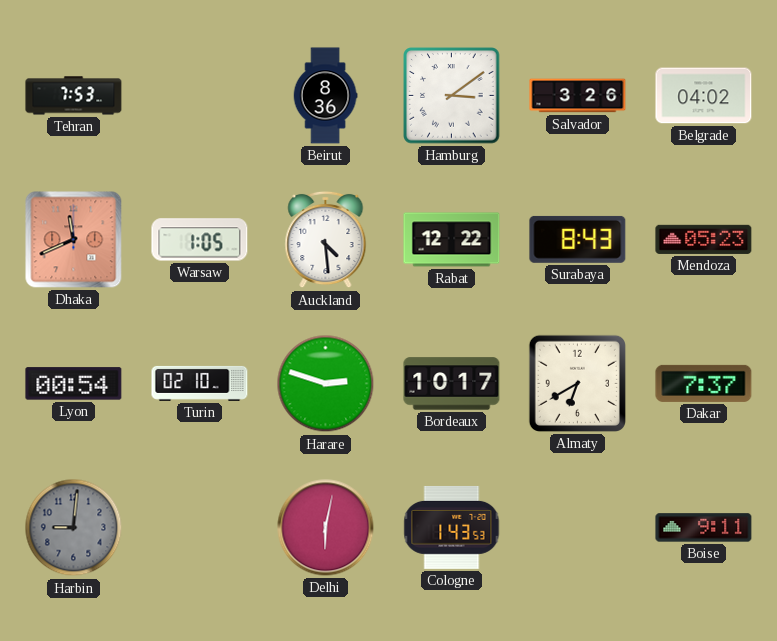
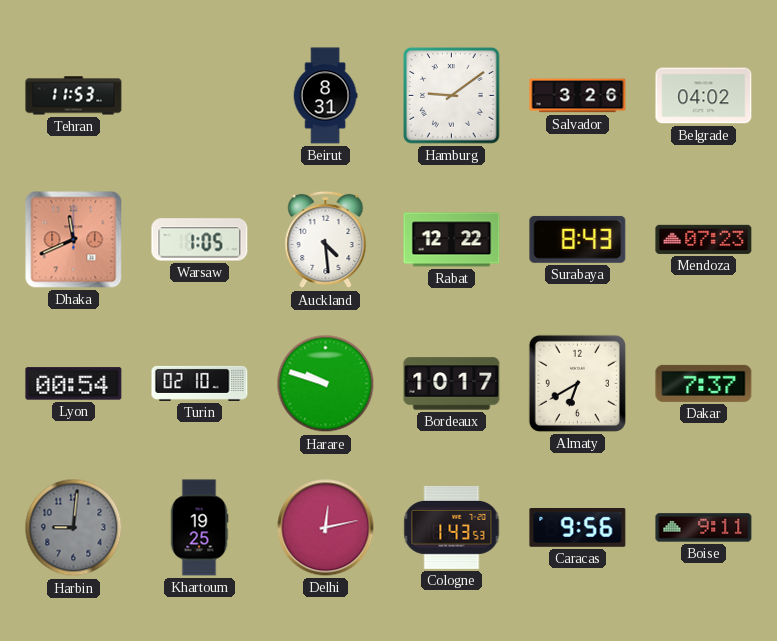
Tehran: 7:53 -> 11:53 (74, 96)
Beirut: 8:36 -> 8:31 (325, 96)
Hamburg: 3:09 -> 9:09 (452, 96)
Mendoza: 05:23 -> 07:23 (704, 239)
Harare: 2:48 -> 9:48 (326, 384)
Khartoum: none -> 19:25 (199, 528)
Delhi: 6:02 -> 12:13 (326, 528)
Caracas: none -> 9:56 (578, 528)
